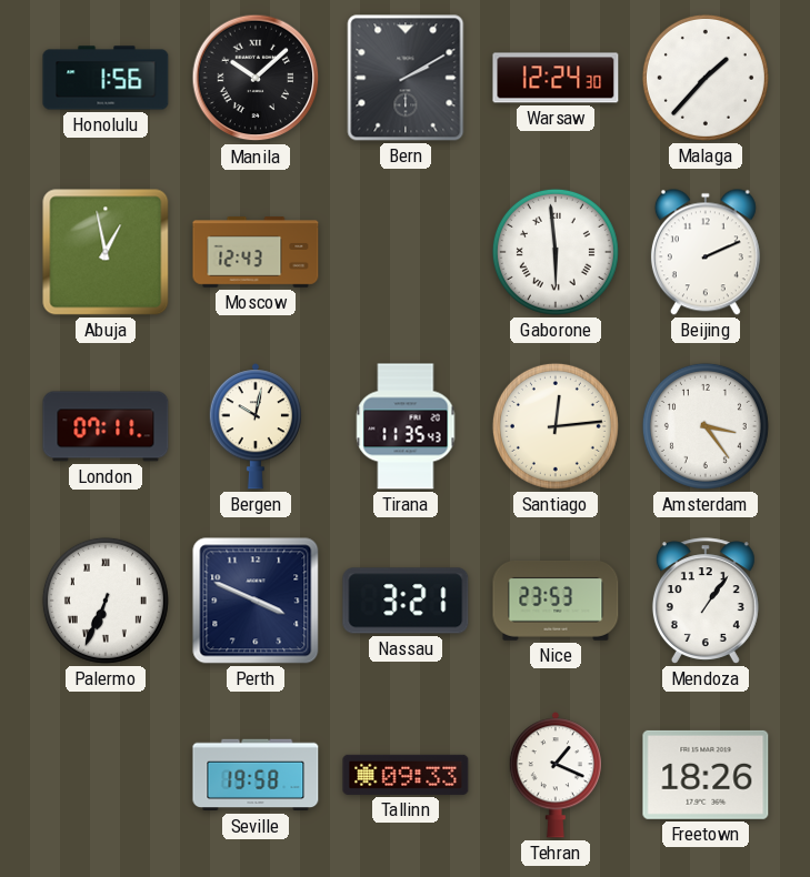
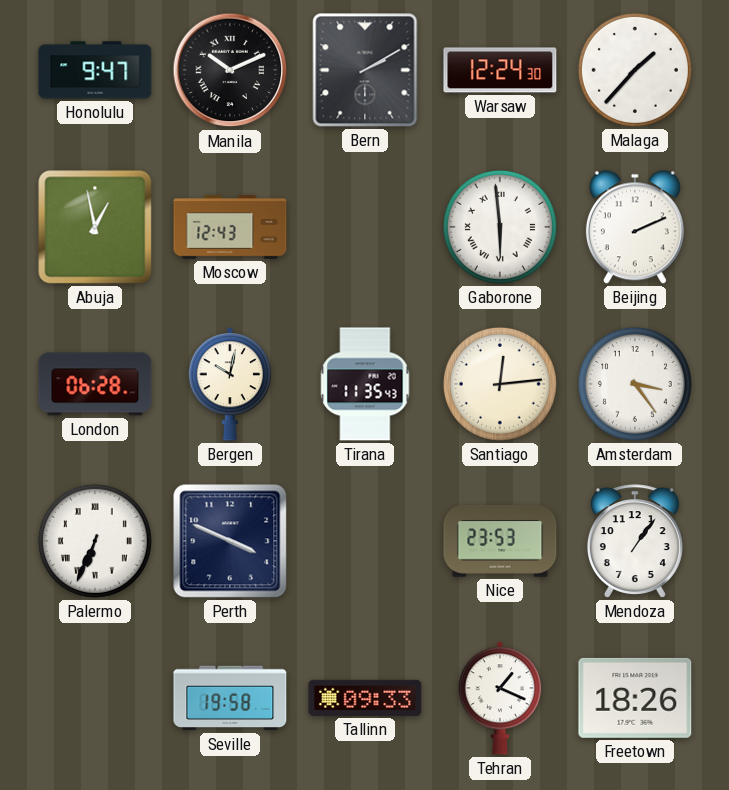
Honolulu: 1:56 -> 9:47 (95, 70)
Manila: 10:08 -> 10:11 (230, 70)
London: 07:11 -> 06:28 (95, 384)
Nassau: 3:21 -> none (406, 601)
